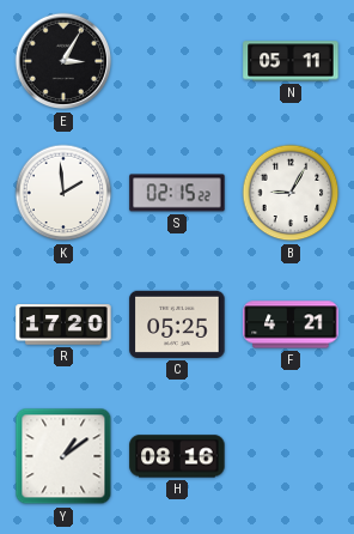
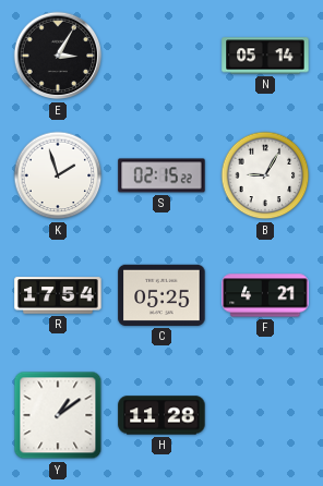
N: 05:11 -> 05:14 (265, 56)
K: 1:59 -> 1:57 (58, 175)
R: 17:20 -> 17:54 (58, 295)
H: 08:16 -> 11:28 (161, 415)
